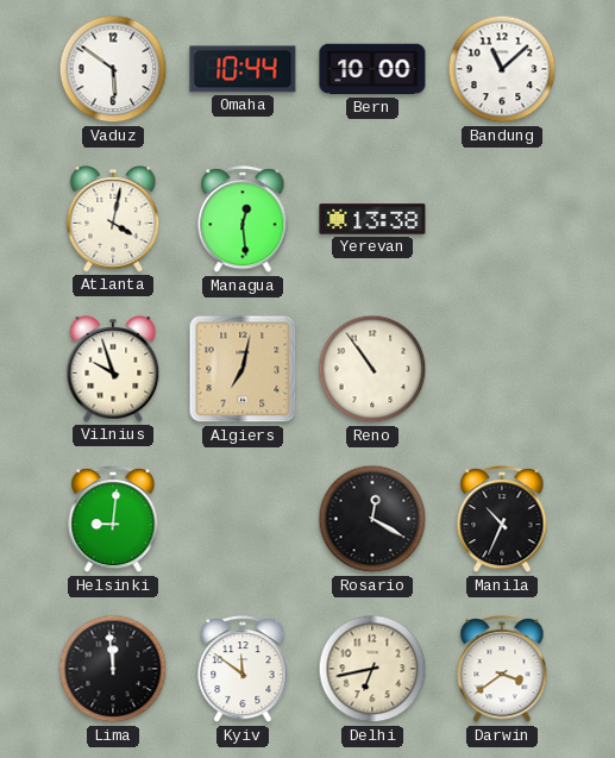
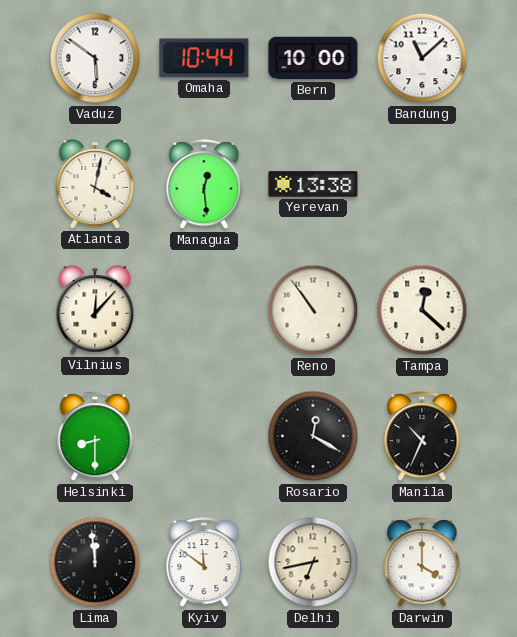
Vilnius: 9:57 -> 12:07 (95, 310)
Algiers: 7:02 -> none (243, 369)
Tampa: none -> 12:22 (422, 310)
Helsinki: 9:01 -> 8:30 (95, 437)
Darwin: 3:39 -> 4:00 (422, 563)
